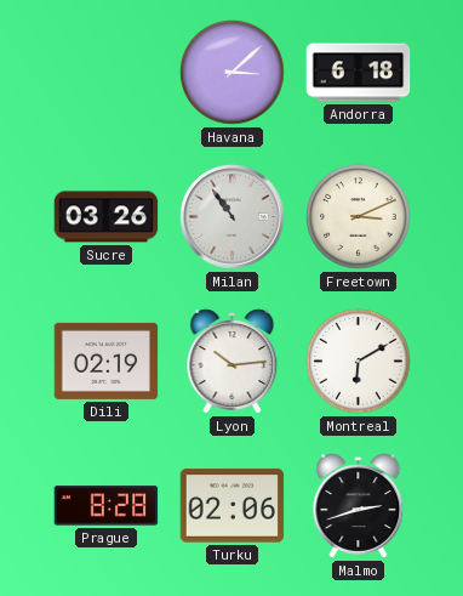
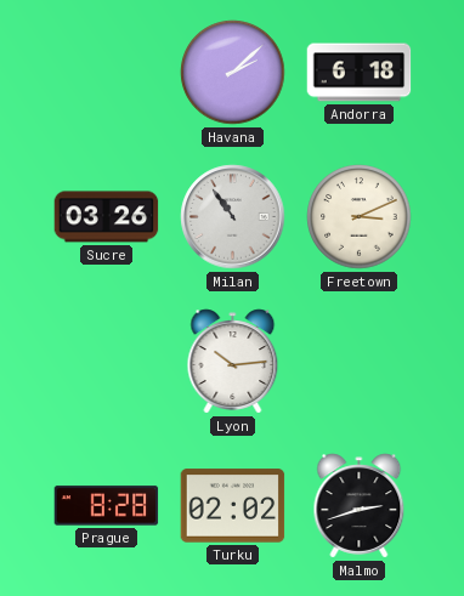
Havana: 3:08 -> 2:08 (233, 73)
Dili: 02:19 -> none (107, 361)
Montreal: 6:10 -> none (359, 362)
Turku: 02:06 -> 02:02 (233, 506)
